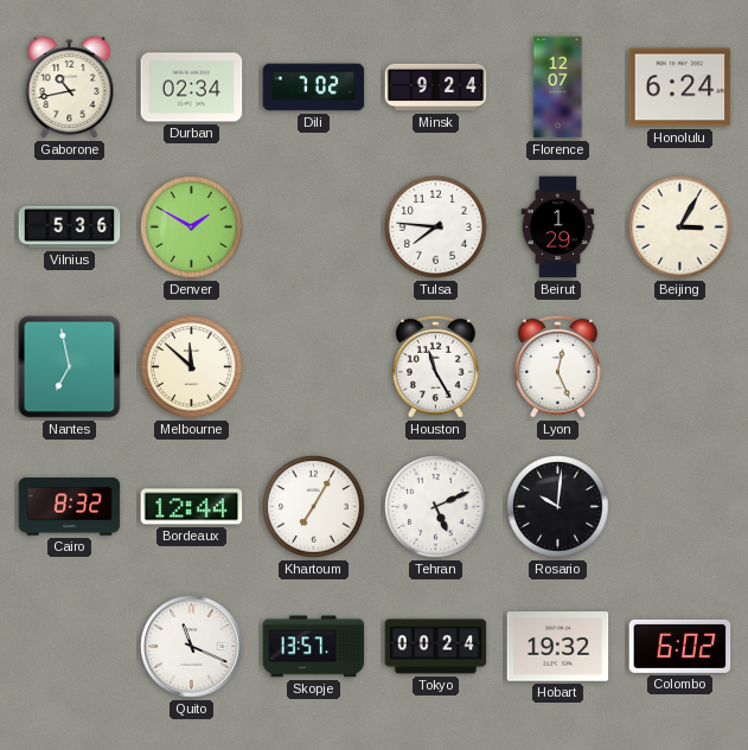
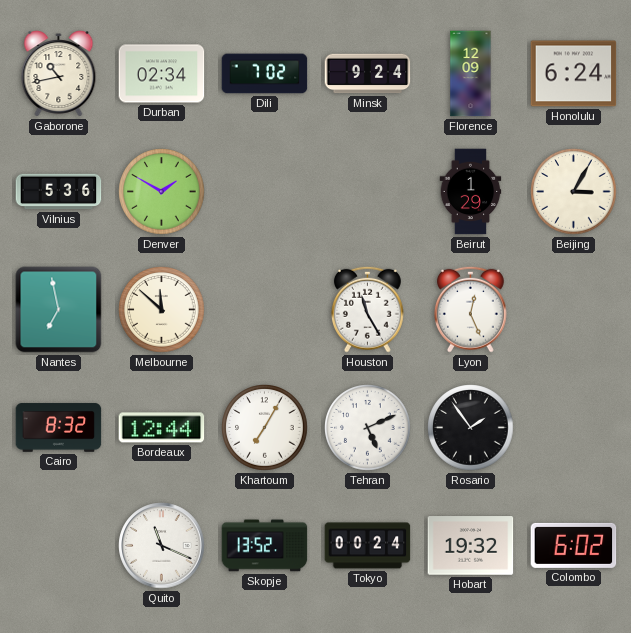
Florence: 12:07 -> 12:09 (471, 74)
Tulsa: 7:46 -> none (436, 227)
Rosario: 10:01 -> 1:54 (471, 428)
Skopje: 13:57 -> 13:52 (265, 546)
